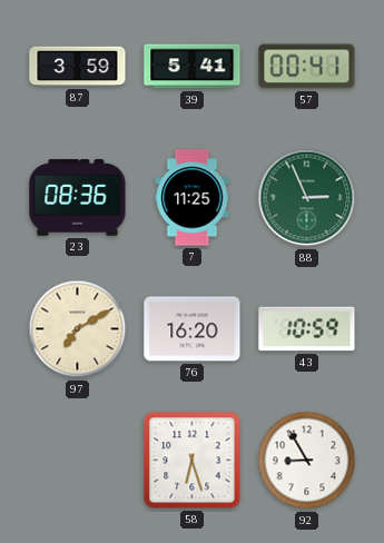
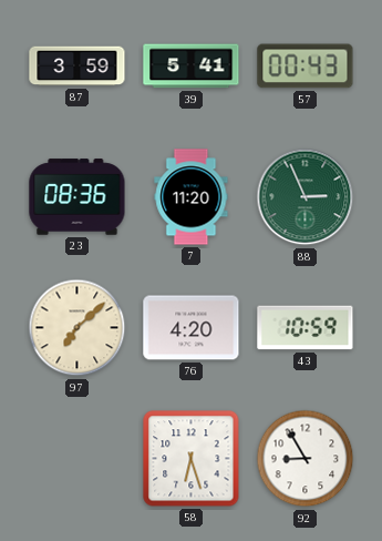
57: 00:41 -> 00:43 (306, 67)
7: 11:25 -> 11:20 (192, 197)
97: 7:10 -> 7:08 (78, 328)
76: 16:20 -> 4:20 (192, 328)
